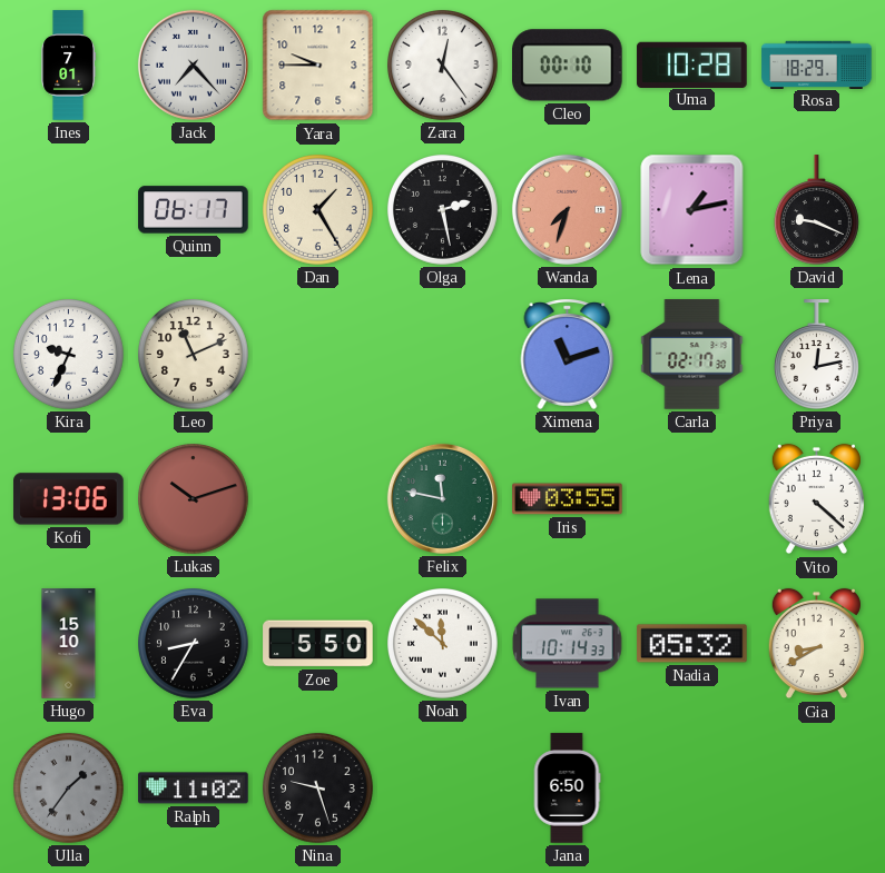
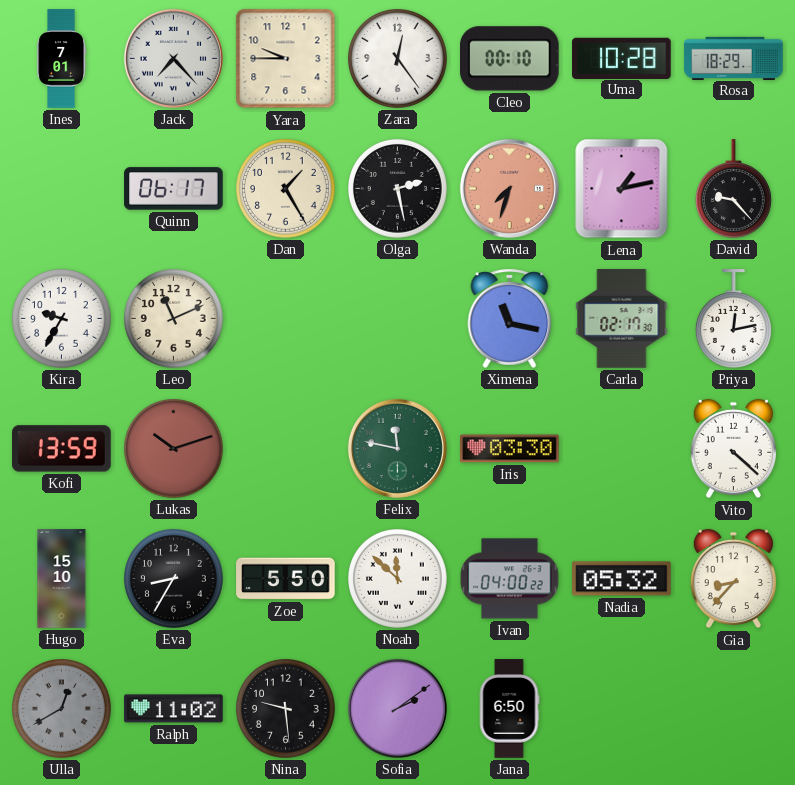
David: 9:19 -> 9:23 (733, 189)
Kira: 9:34 -> 9:35 (62, 319)
Ximena: 11:12 -> 11:17 (510, 318)
Kofi: 13:06 -> 13:59 (62, 449)
Iris: 03:55 -> 03:30 (510, 449)
Ivan: 10:14 -> 04:00 (510, 579)
Gia: 8:40 -> 8:37 (733, 579)
Ulla: 1:36 -> 12:40 (62, 709)
Nina: 9:27 -> 9:29 (286, 709)
Sofia: none -> 2:09 (397, 708)
